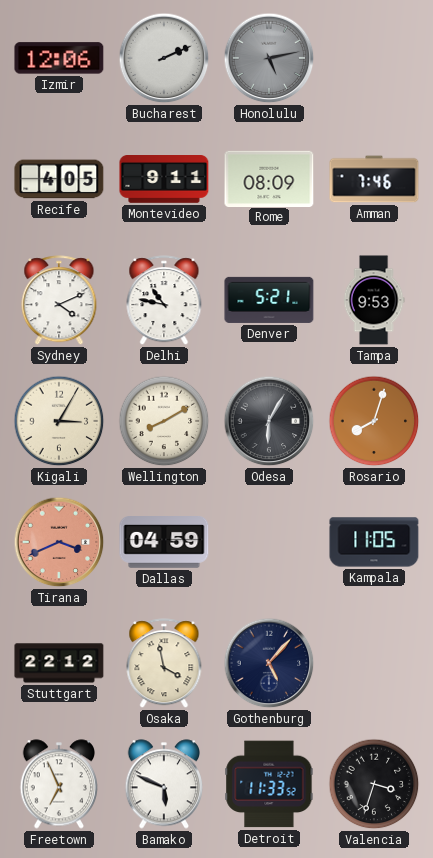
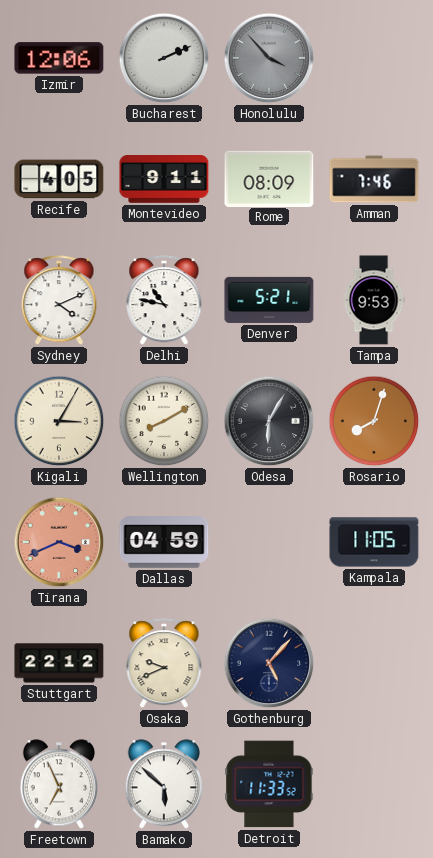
Honolulu: 5:13 -> 3:53 (269, 58)
Osaka: 3:58 -> 9:41 (164, 664)
Bamako: 5:49 -> 5:52 (163, 784)
Valencia: 3:33 -> none (374, 784)
